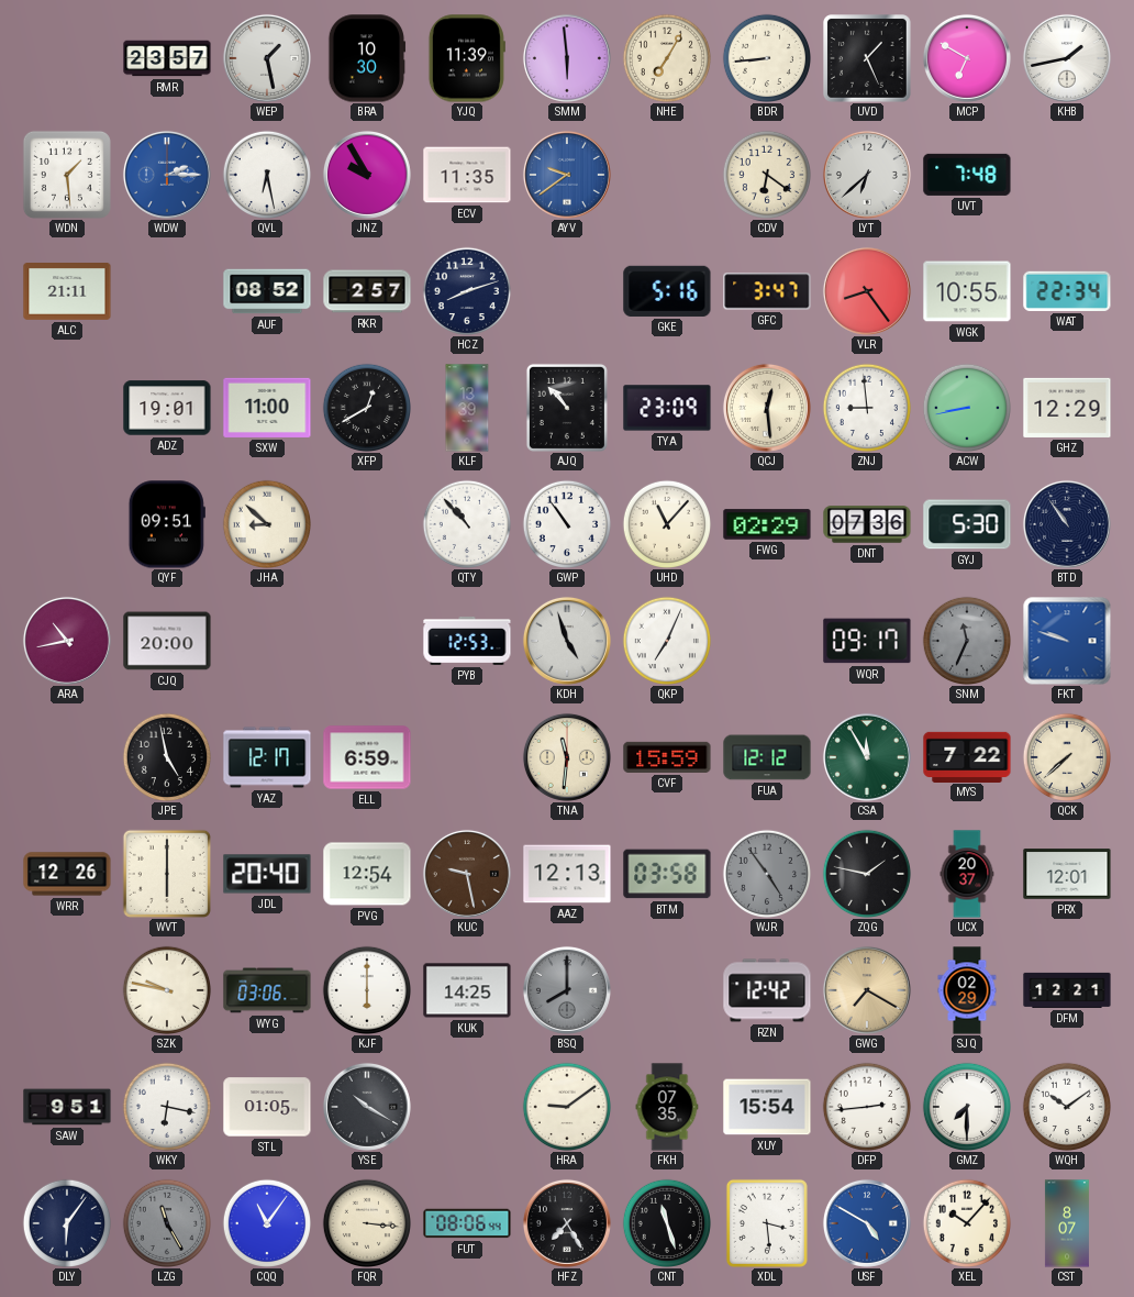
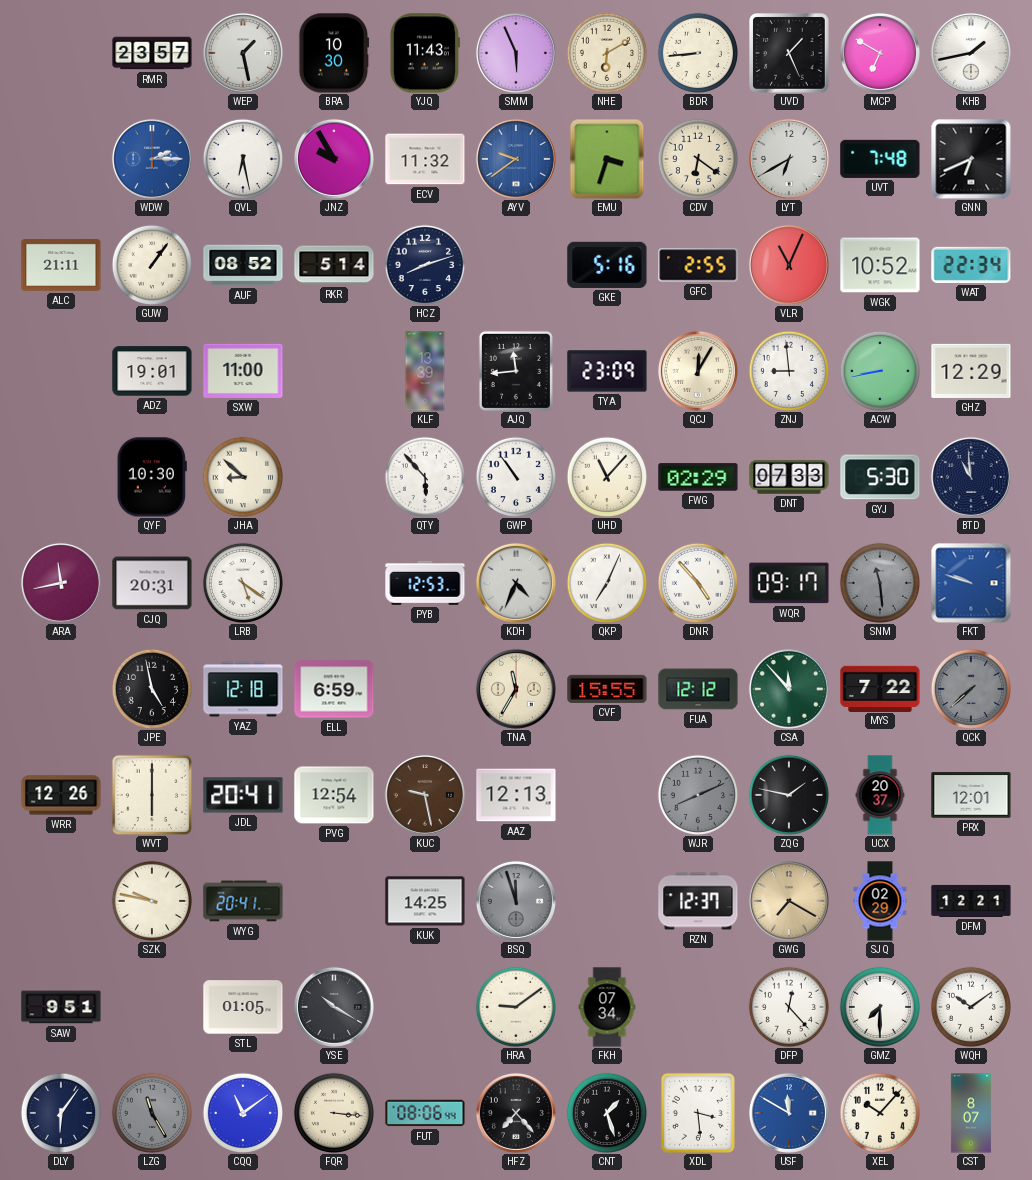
YJQ: 11:39 -> 11:43 (425, 53)
SMM: 5:59 -> 5:56 (516, 53)
NHE: 7:05 -> 6:10 (606, 52)
WDN: 1:29 -> none (67, 175)
ECV: 11:35 -> 11:32 (425, 159)
EMU: none -> 3:33 (607, 159)
LYT: 6:38 -> 6:40 (789, 159)
GNN: none -> 6:41 (971, 159)
GUW: none -> 1:06 (151, 264)
RKR: 2:57 -> 5:14 (334, 265)
GFC: 3:47 -> 2:55 (698, 265)
VLR: 8:24 -> 11:04 (789, 265)
WGK: 10:55 -> 10:52 (880, 265)
XFP: 12:40 -> none (366, 407)
AJQ: 10:53 -> 11:44 (516, 371)
QCJ: 12:29 -> 12:05 (698, 371)
QYF: 09:51 -> 10:30 (152, 477)
QTY: 10:53 -> 5:53 (424, 476)
DNT: 07:36 -> 07:33 (789, 477)
BTD: 10:54 -> 10:59 (971, 477)
ARA: 10:43 -> 11:43 (61, 583)
CJQ: 20:00 -> 20:31 (152, 583)
LRB: none -> 5:21 (242, 582)
KDH: 4:57 -> 4:34 (516, 583)
DNR: none -> 4:53 (697, 582)
SNM: 11:34 -> 11:29 (879, 582)
YAZ: 12:17 -> 12:18 (243, 689)
TNA: 11:31 -> 11:35 (516, 689)
CVF: 15:59 -> 15:55 (607, 689)
CSA: 11:55 -> 11:53 (789, 689)
QCK dial: cream -> grey (970, 688)
JDL: 20:40 -> 20:41 (243, 795)
BTM: 03:58 -> none (667, 874)
WJR: 4:54 -> 8:11 (697, 794)
WYG: 03:06 -> 20:41 (243, 901)
KJF: 6:00 -> none (366, 989)
BSQ: 8:00 -> 11:57 (516, 901)
RZN: 12:42 -> 12:37 (698, 901)
WKY: 6:17 -> none (166, 1106)
FKH: 07:35 -> 07:34 (607, 1007)
XUY: 15:54 -> none (767, 1107)
DFP: 2:44 -> 12:23 (788, 1006)
CQQ: 11:06 -> 11:09 (242, 1112)
HFZ: 7:25 -> 7:23 (516, 1113)
CNT: 11:27 -> 1:27 (606, 1112)
USF: 4:50 -> 11:50 (789, 1113)
